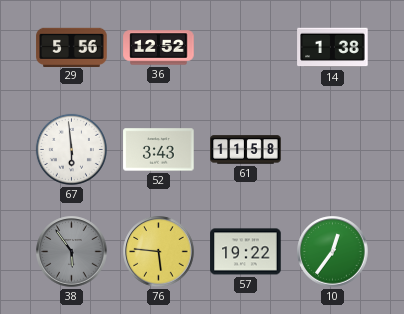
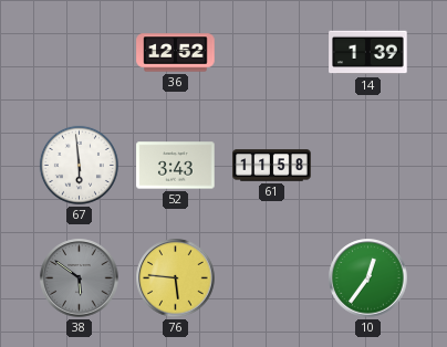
29: 5:56 -> none (72, 47)
14: 1:38 -> 1:39 (368, 53)
38: 5:54 -> 5:51 (80, 278)
57: 19:22 -> none (246, 252)
